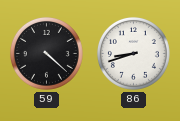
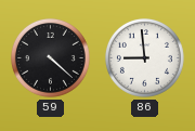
86: 8:42 -> 8:59 (144, 57)
